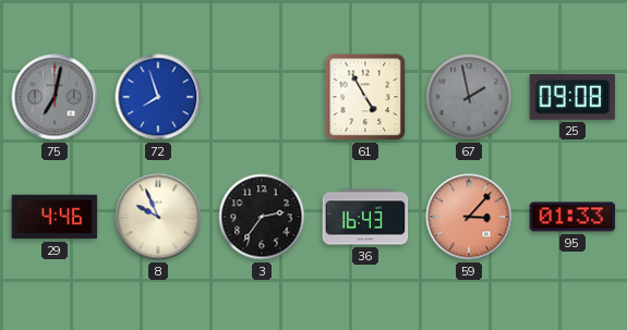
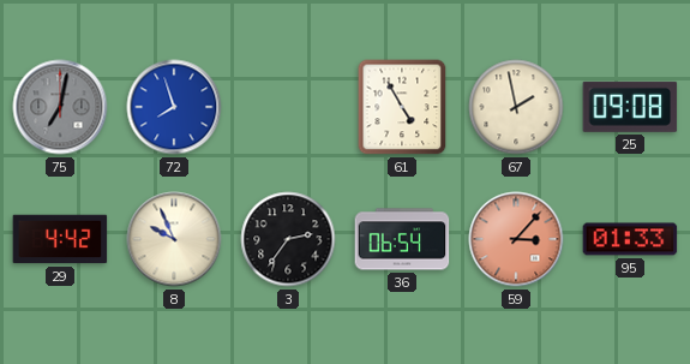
67 dial: grey -> cream (516, 107)
29: 4:46 -> 4:42 (60, 239)
36: 16:43 -> 06:54 (402, 239)
